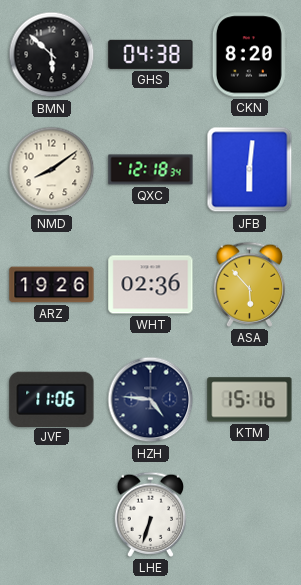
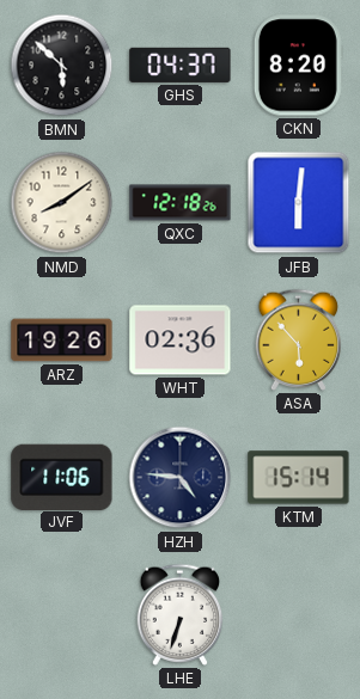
GHS: 04:38 -> 04:37 (181, 65)
QXC: 12:18:34 -> 12:18:26 (181, 203)
KTM: 15:16 -> 15:14 (299, 478)
